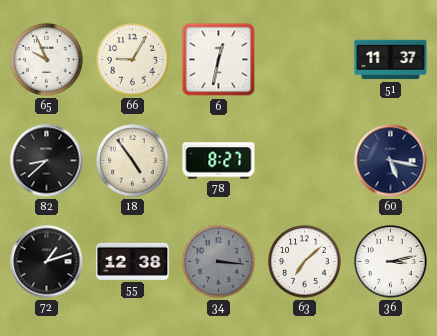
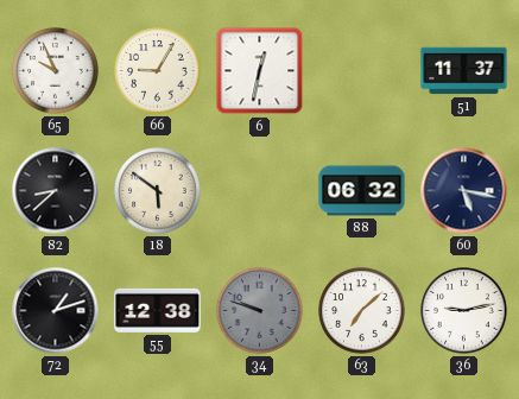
18: 4:54 -> 5:51 (158, 191)
78: 8:27 -> none (219, 161)
88: none -> 06:32 (362, 191)
34: 3:16 -> 9:48 (260, 311)
36: 3:13 -> 9:13 (464, 311)
